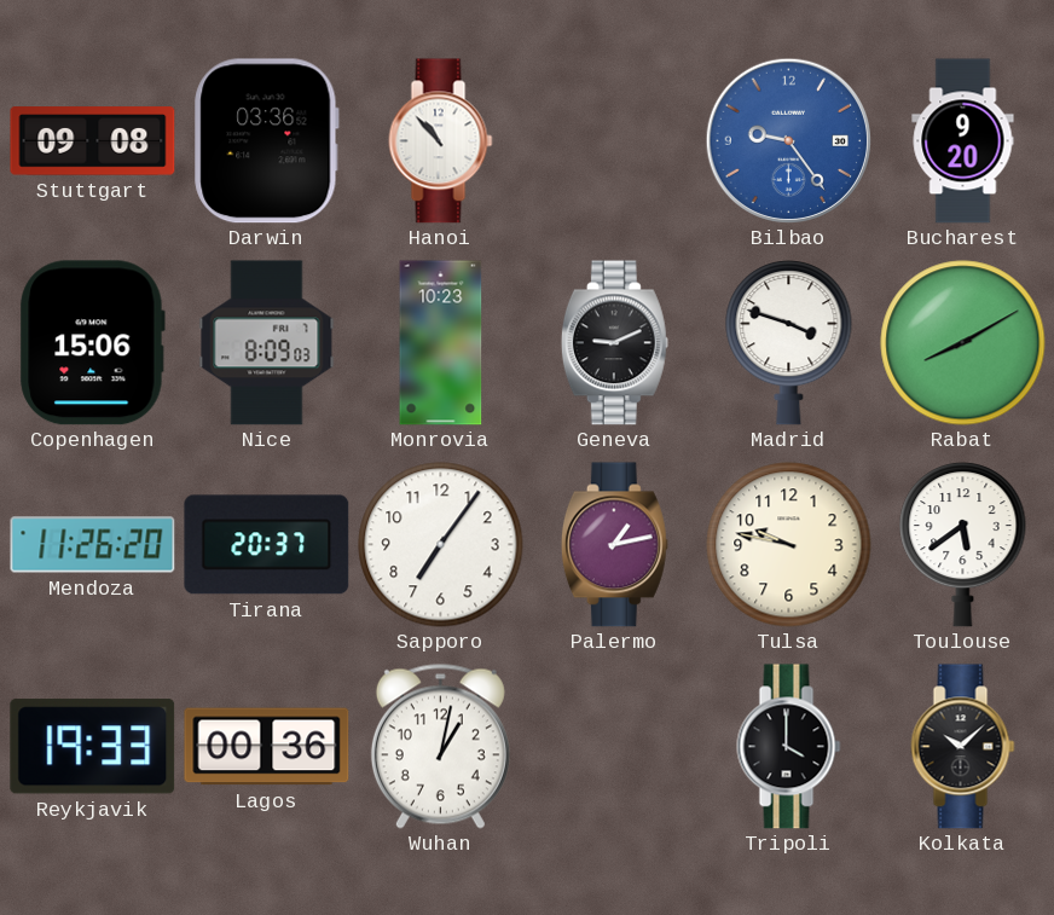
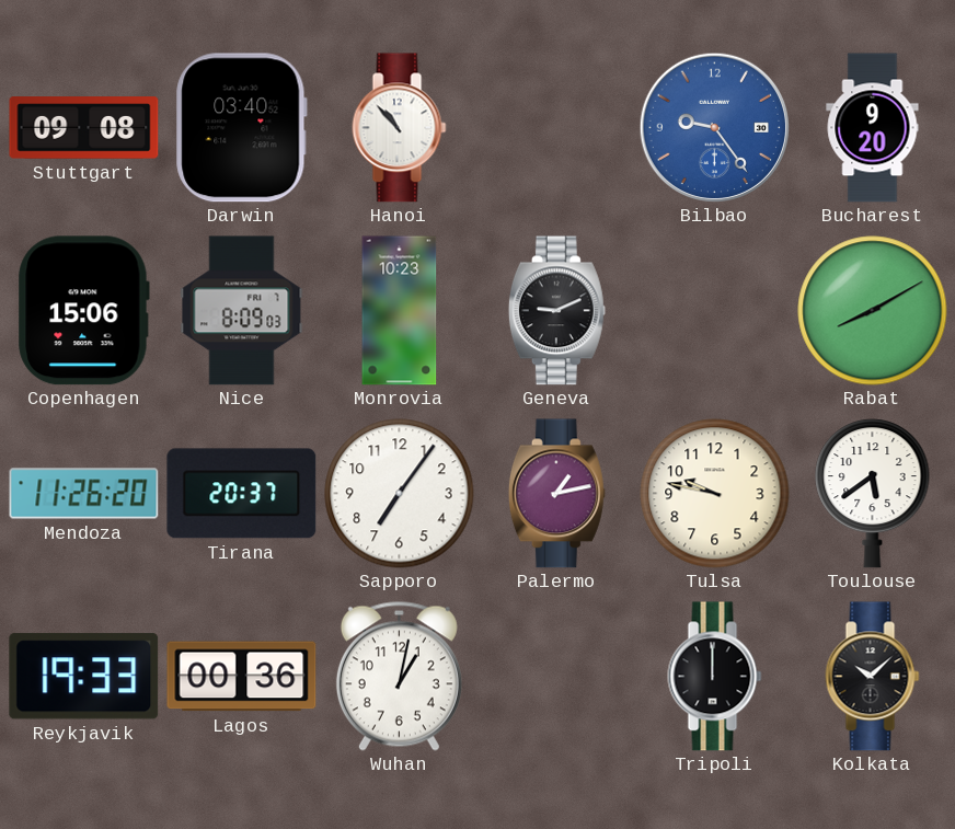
Darwin: 03:36 -> 03:40 (241, 128)
Madrid: 3:48 -> none (789, 343)
Tripoli: 4:00 -> 12:00 (715, 677)
